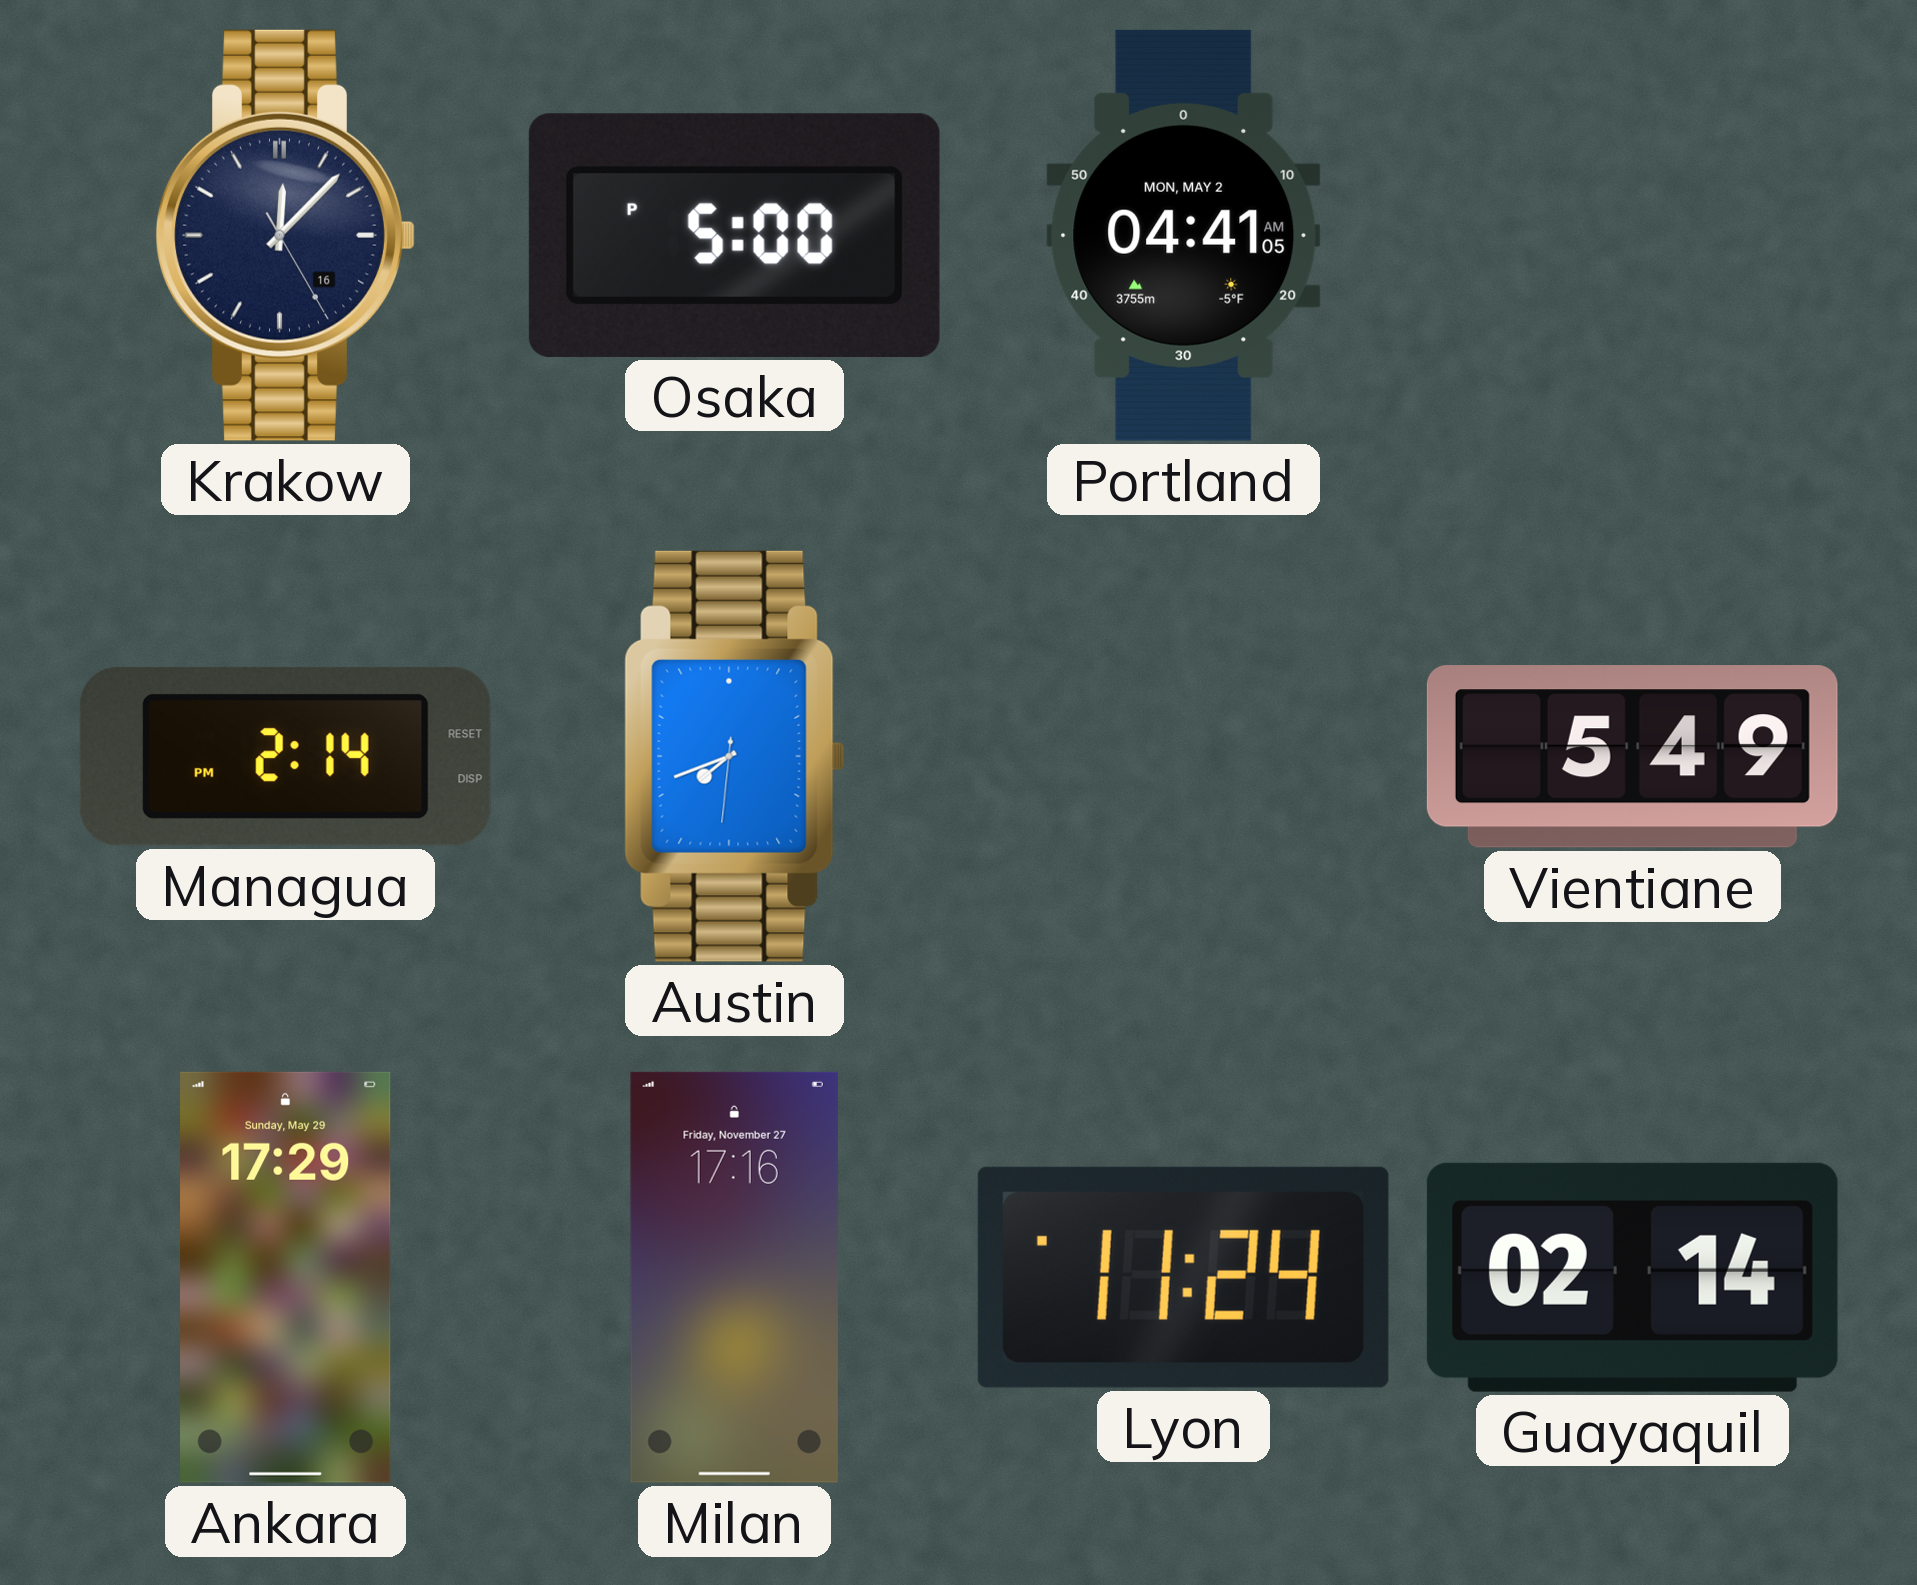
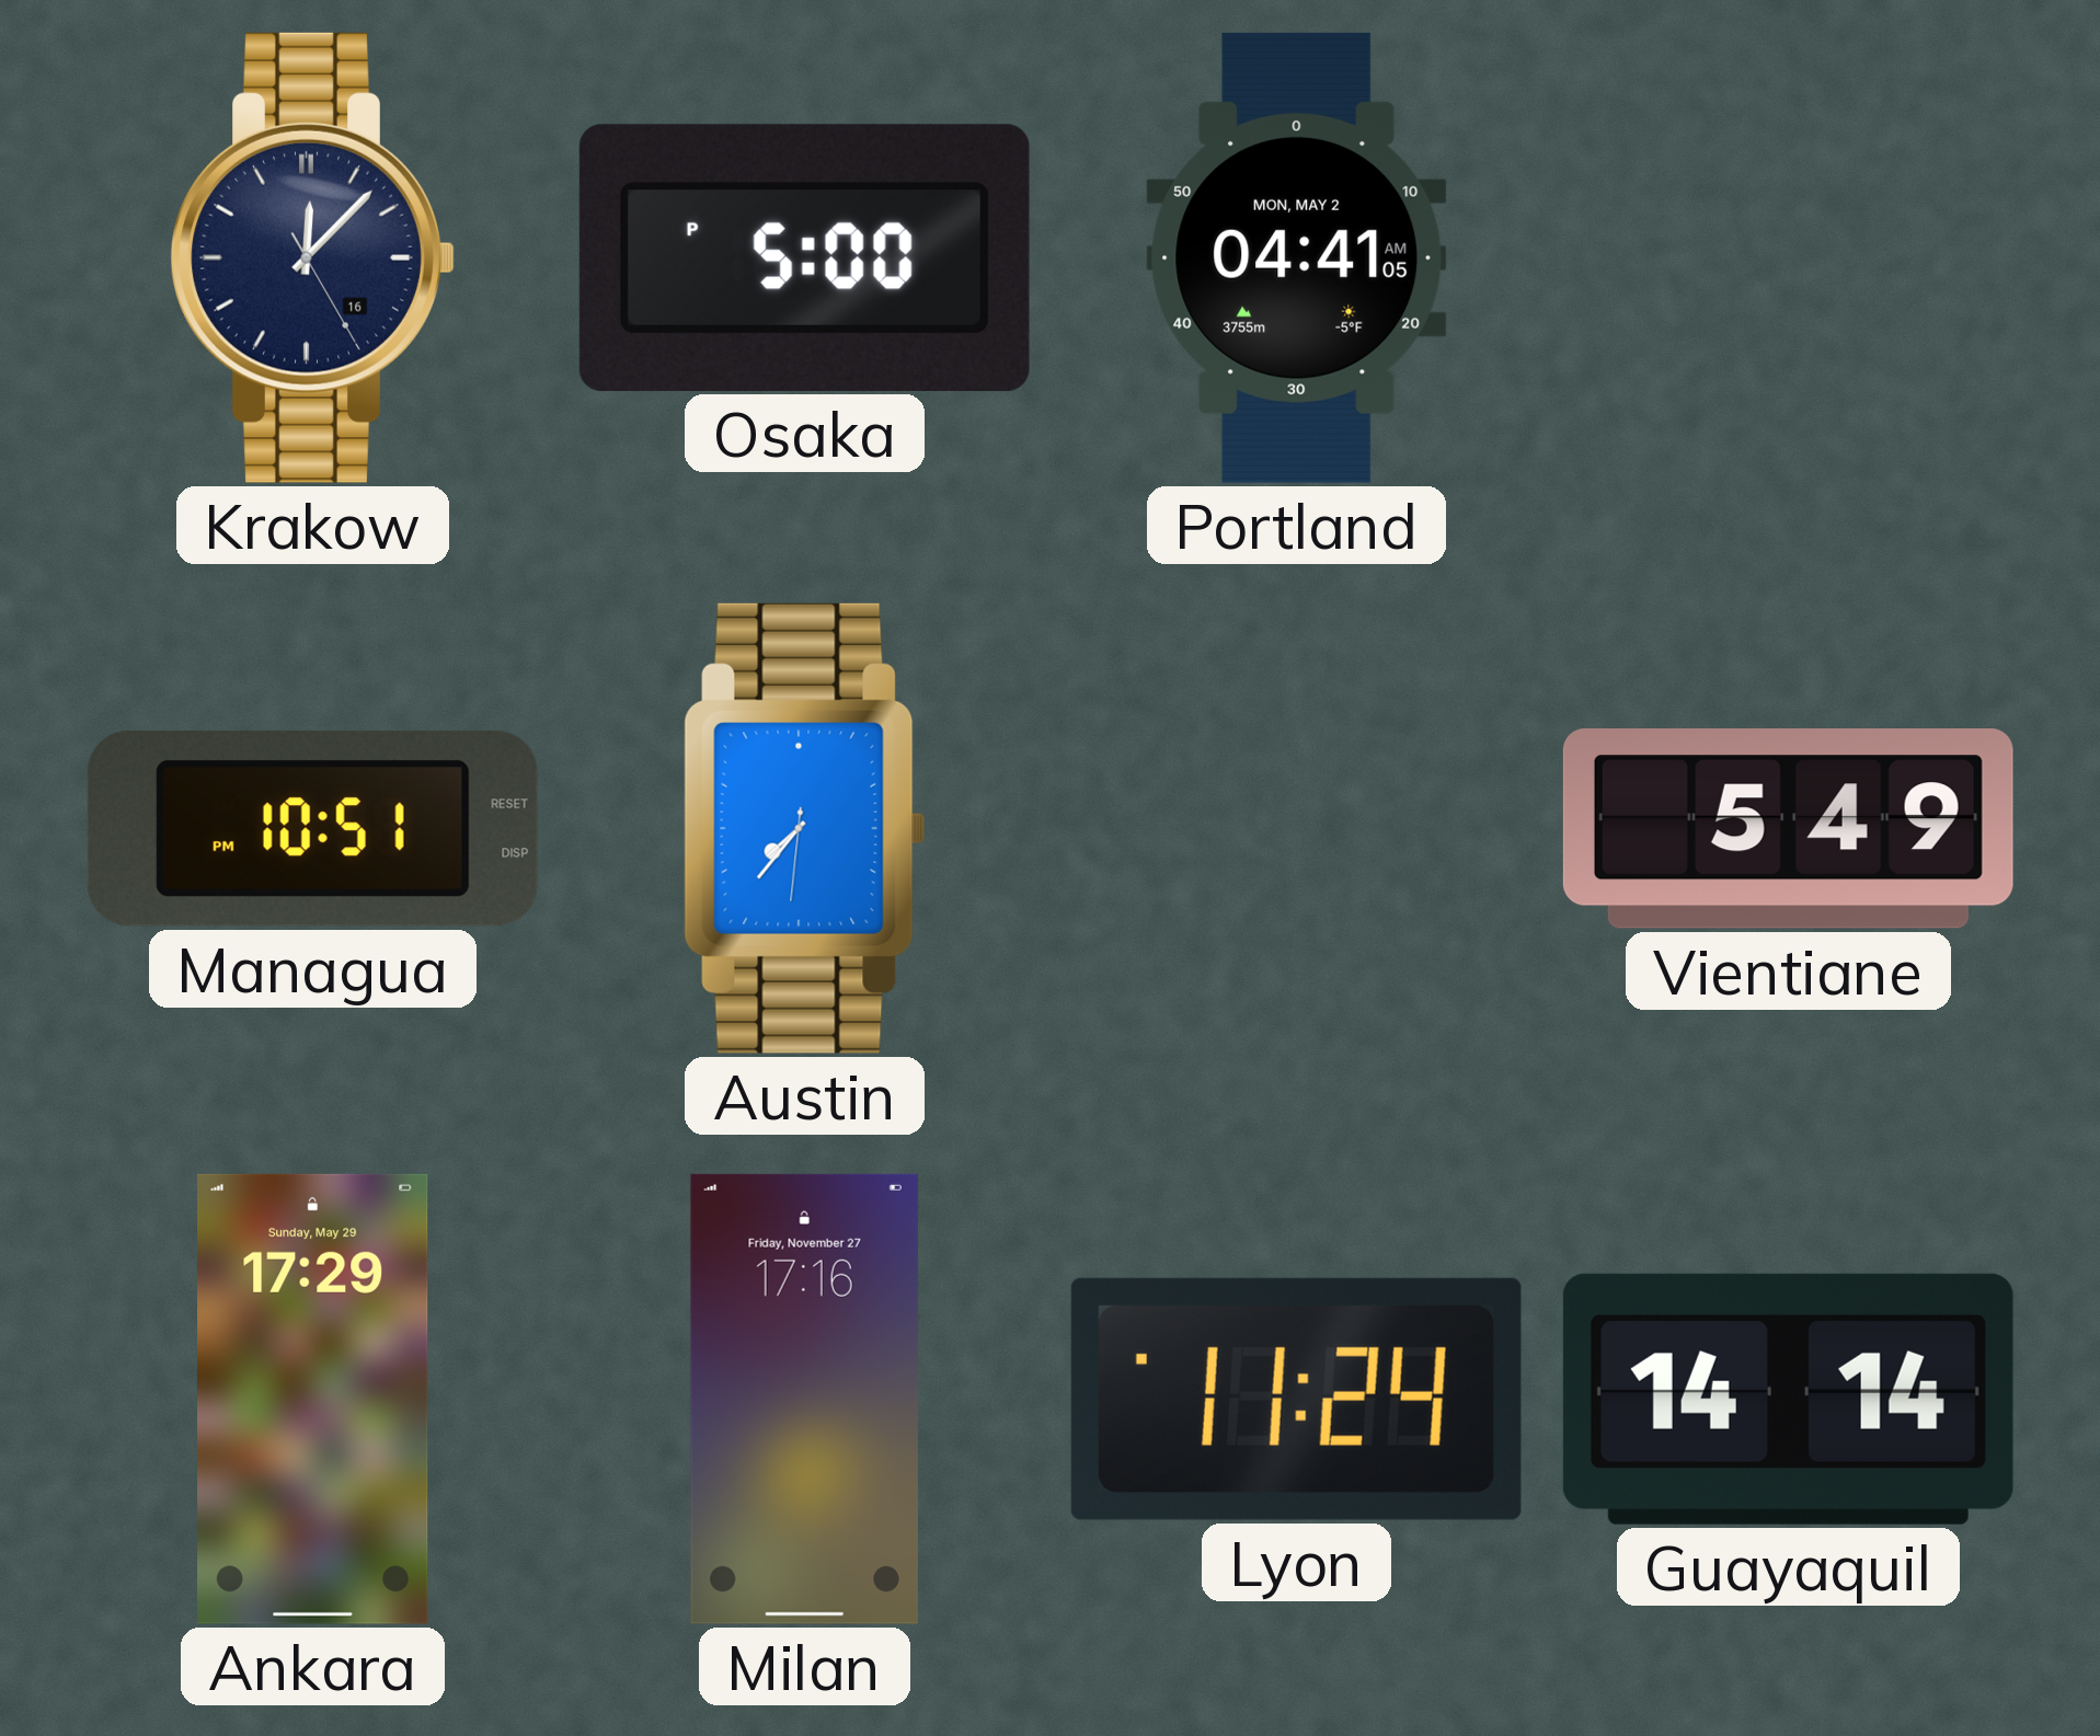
Managua: 2:14 -> 10:51 (312, 828)
Austin: 7:41 -> 7:36 (805, 828)
Guayaquil: 02:14 -> 14:14 (1788, 1399)
